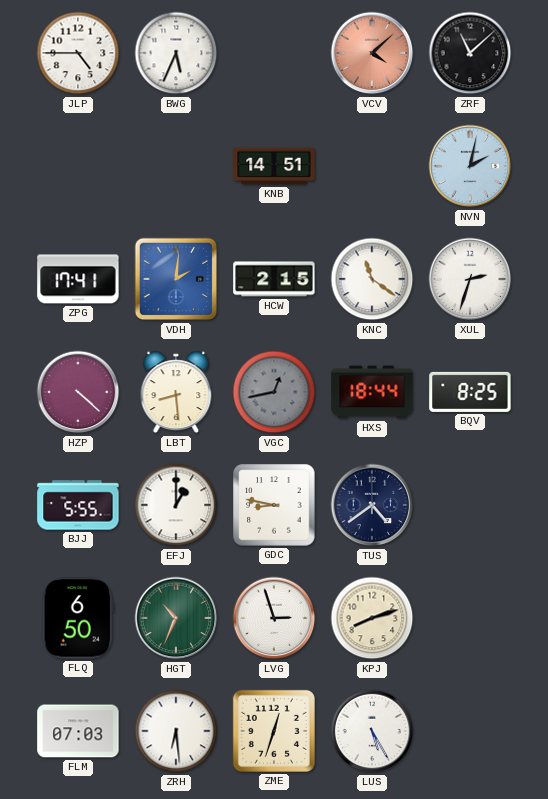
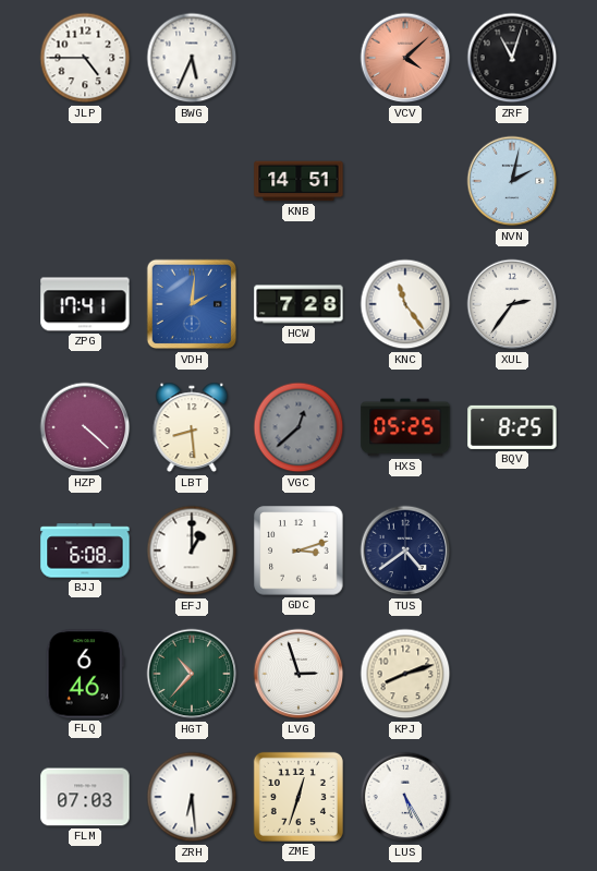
ZRF: 11:08 -> 11:03 (512, 58)
HCW: 2:15 -> 7:28 (298, 304)
KNC: 11:21 -> 11:24 (405, 304)
XUL: 2:33 -> 2:36 (512, 304)
VGC: 12:43 -> 12:38 (298, 427)
HXS: 18:44 -> 05:25 (405, 427)
BJJ: 5:55 -> 6:08 (85, 551)
GDC: 8:47 -> 3:12 (298, 551)
FLQ: 6:50 -> 6:46 (85, 674)
HGT: 10:34 -> 10:37 (192, 674)
